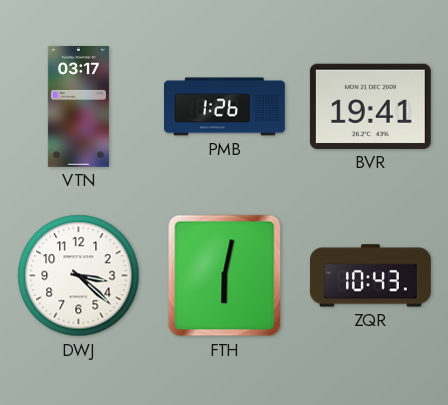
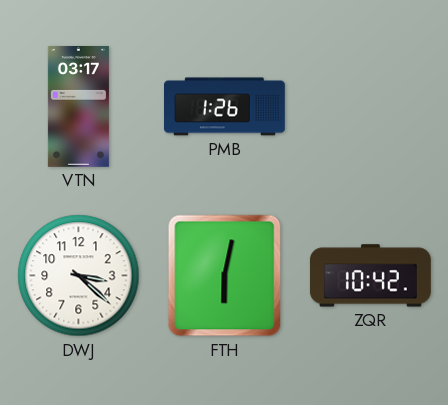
BVR: 19:41 -> none (370, 106)
ZQR: 10:43 -> 10:42 (370, 276)
